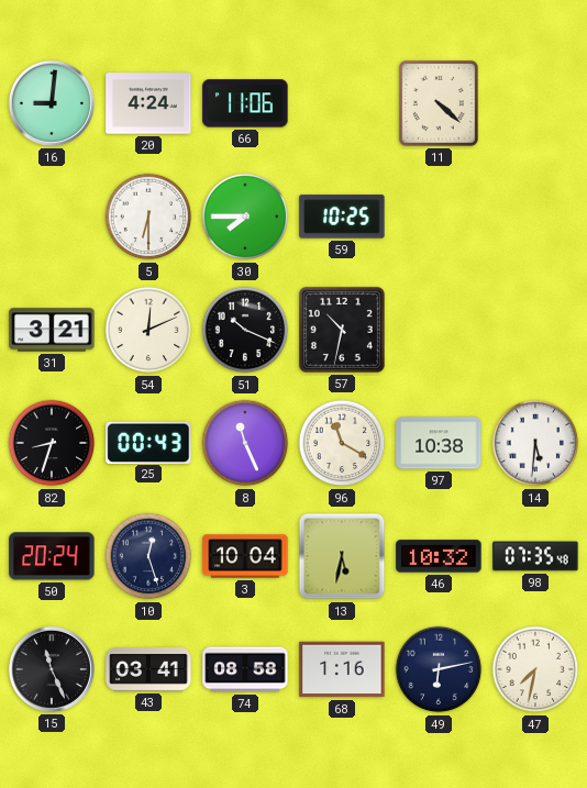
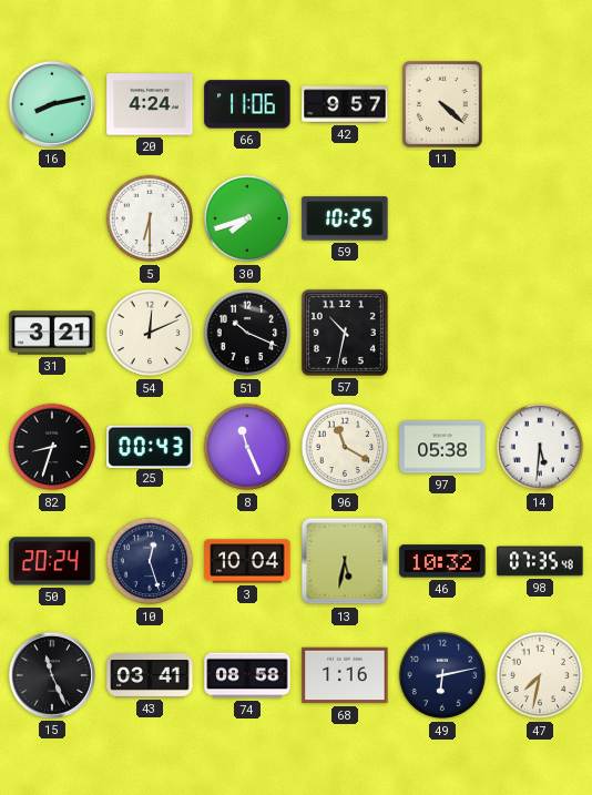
16: 9:01 -> 8:13 (52, 104)
42: none -> 9:57 (345, 104)
30: 7:45 -> 7:42 (247, 218)
97: 10:38 -> 05:38 (442, 447)
